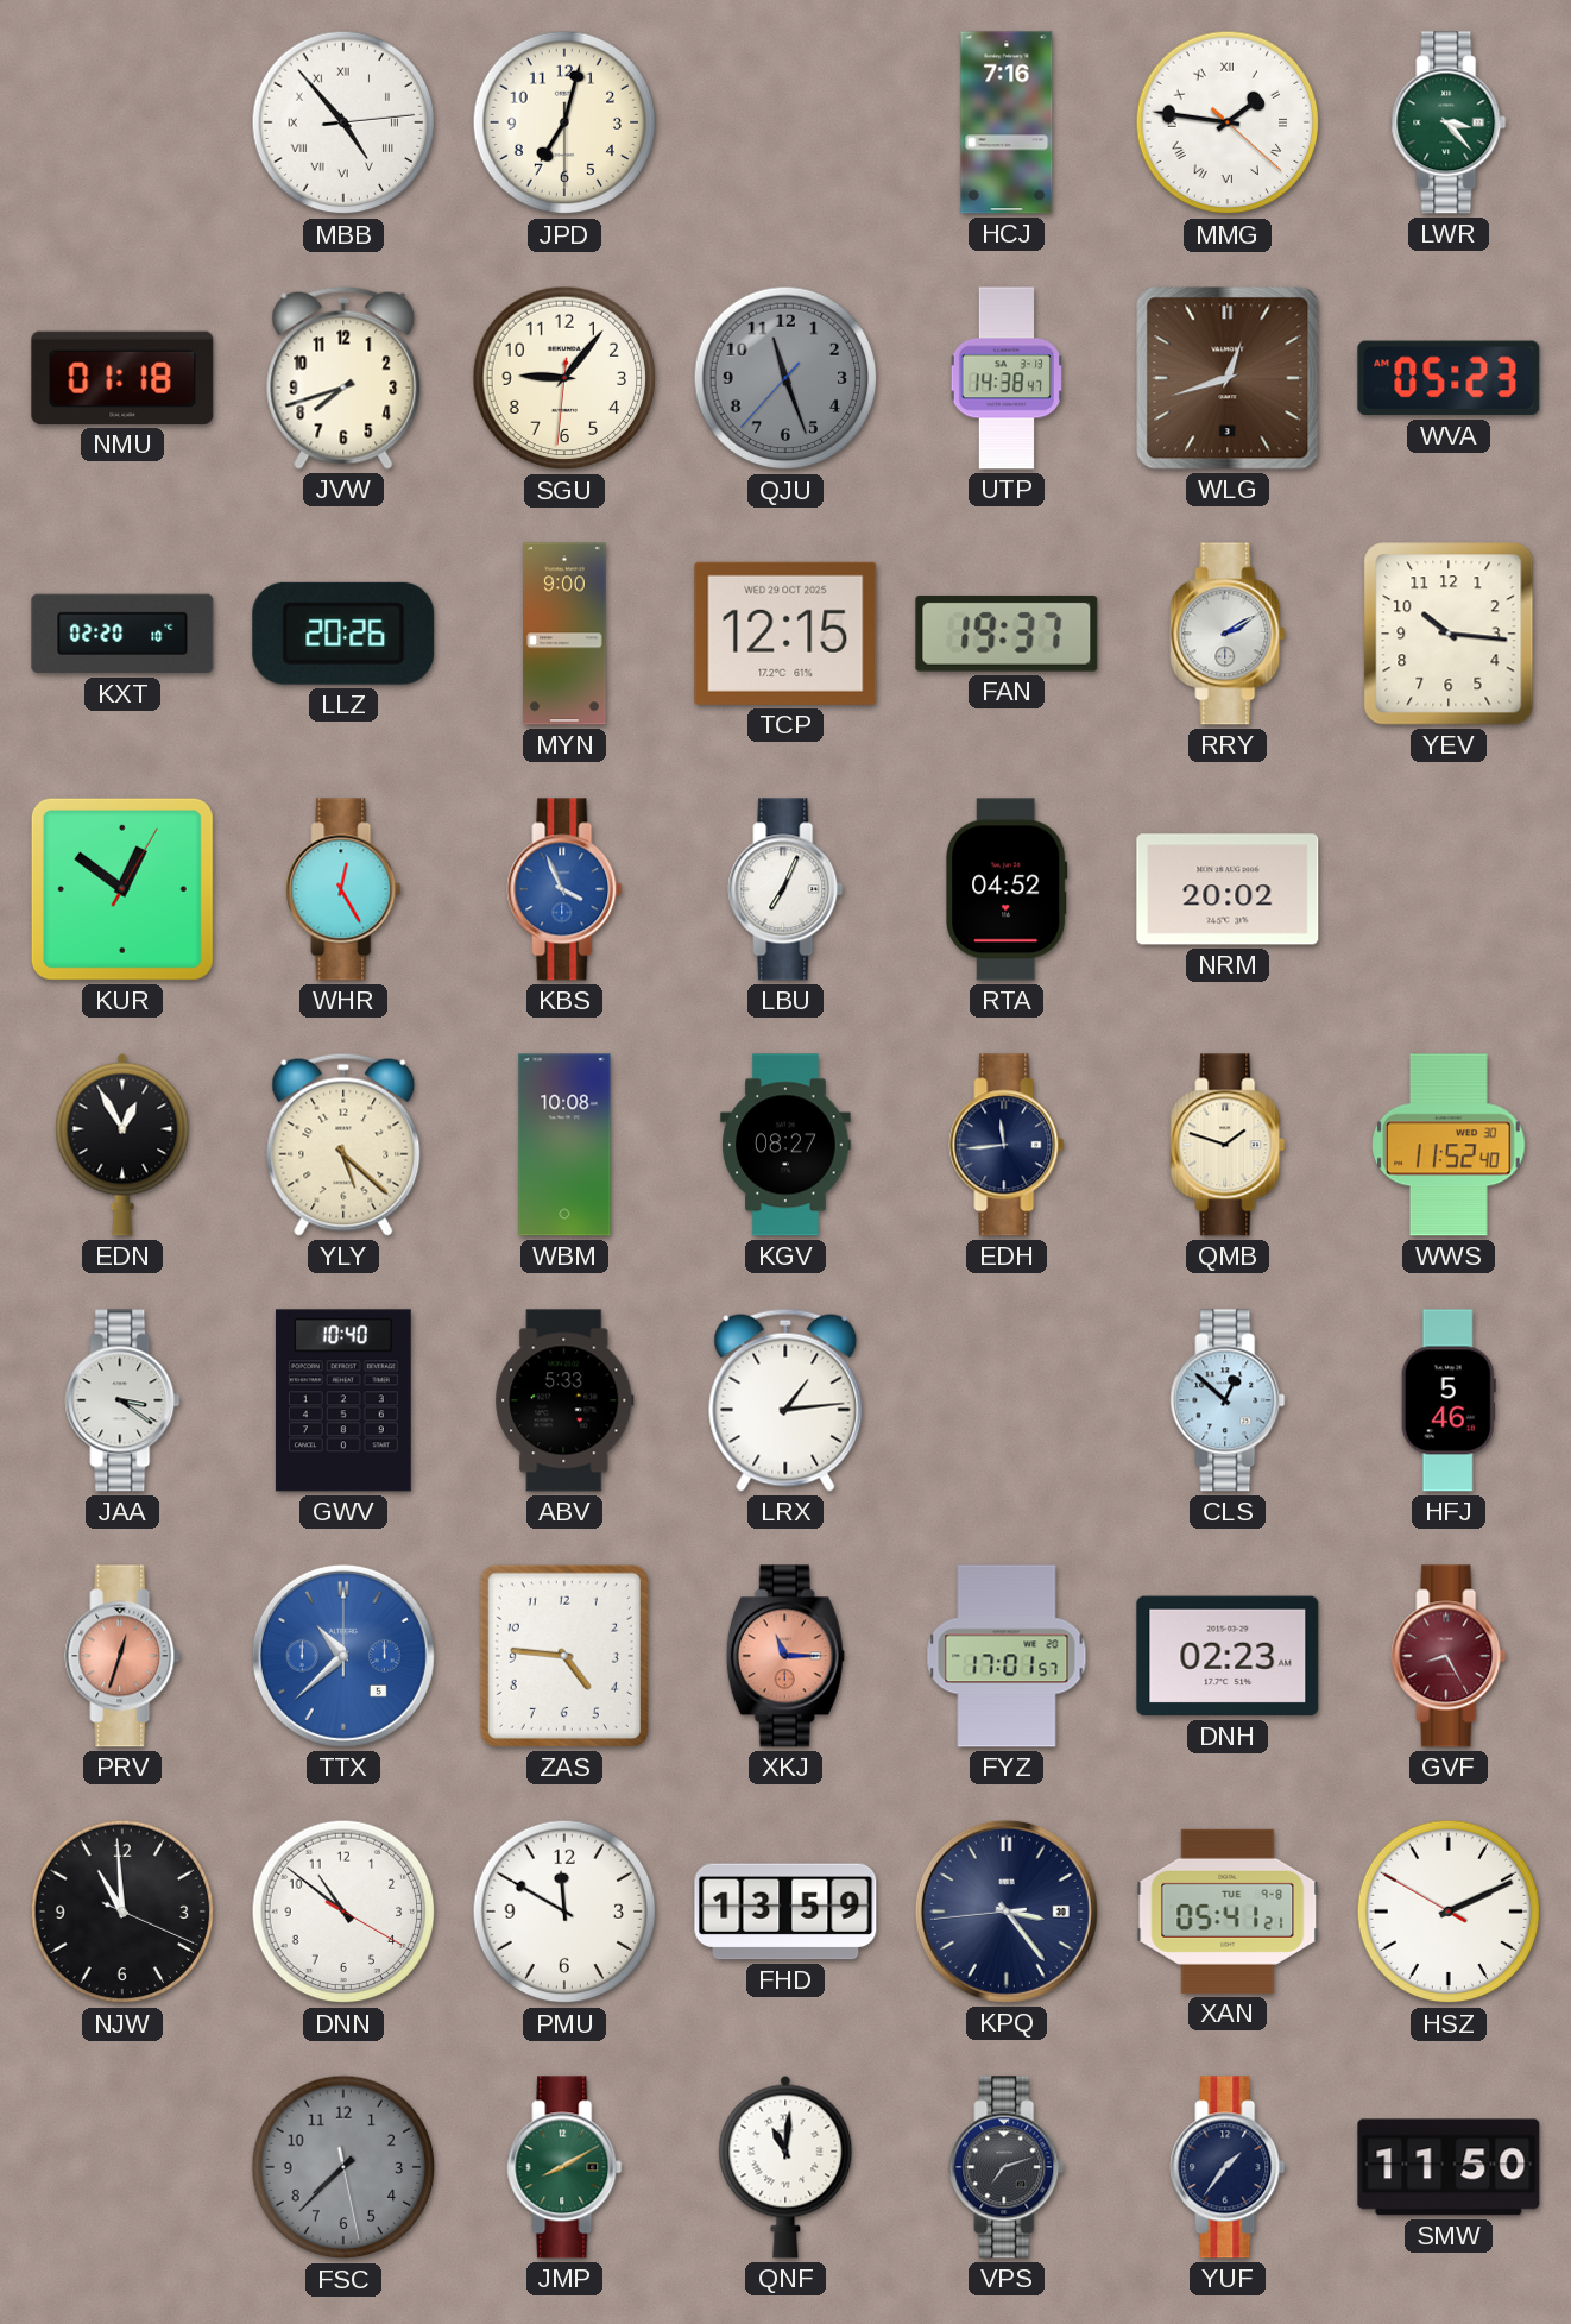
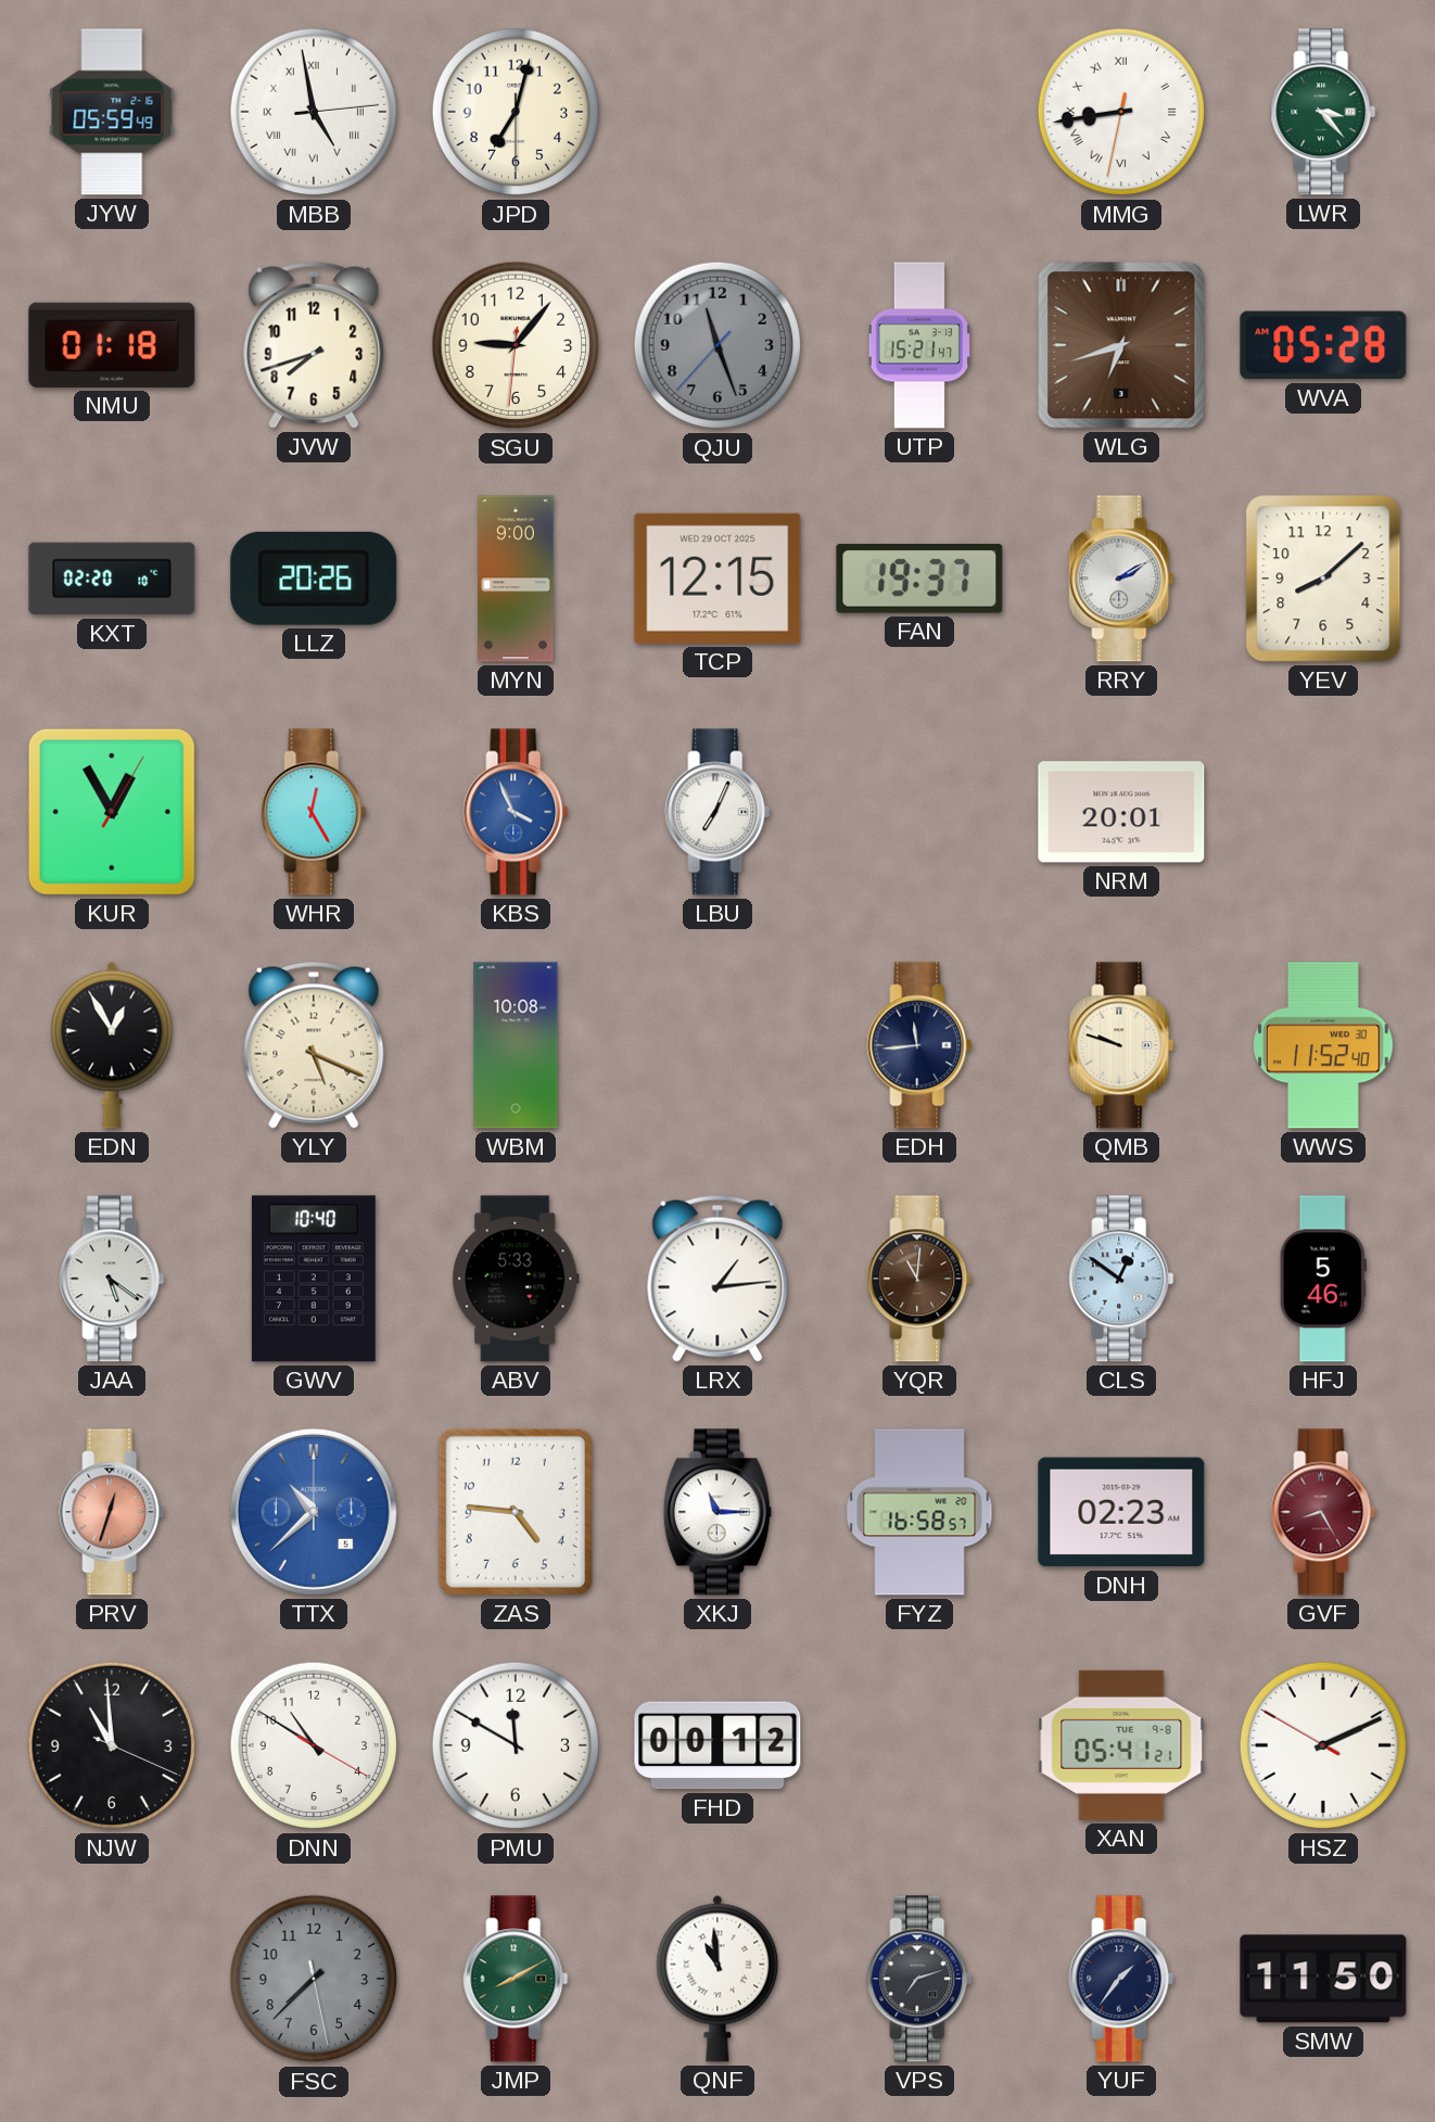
JYW: none -> 05:59 (112, 112)
MBB: 4:53 -> 4:58 (314, 112)
HCJ: 7:16 -> none (1007, 122)
MMG: 1:46 -> 8:43 (1121, 112)
UTP: 14:38 -> 15:21 (919, 345)
WLG: 12:42 -> 6:42 (1121, 345)
WVA: 05:23 -> 05:28 (1323, 345)
YEV: 10:16 -> 8:08 (1323, 579)
KUR: 12:51 -> 12:55 (112, 812)
RTA: 04:52 -> none (1007, 889)
NRM: 20:02 -> 20:01 (1121, 812)
YLY: 5:22 -> 5:19 (314, 1045)
KGV: 08:27 -> none (785, 1145)
QMB: 1:48 -> 9:48 (1121, 1045)
JAA: 3:21 -> 5:21 (112, 1279)
YQR: none -> 11:01 (919, 1279)
CLS: 12:52 -> 12:51 (1121, 1279)
XKJ dial: salmon -> white (717, 1512)
FYZ: 17:01 -> 16:58 (919, 1512)
DNN: 10:51 -> 10:50 (314, 1745)
FHD: 13:59 -> 00:12 (717, 1745)
KPQ: 3:23 -> none (1007, 1912)
QNF: 11:01 -> 10:59 (717, 1979)
